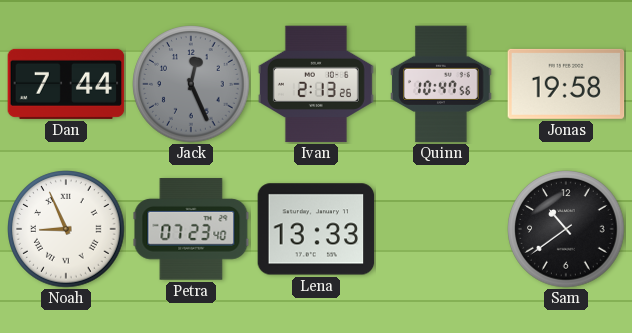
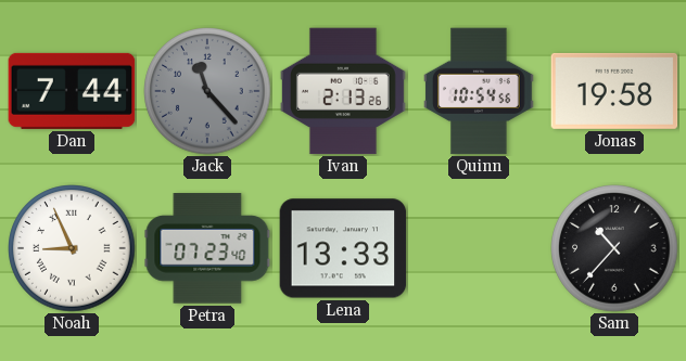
Jack: 12:26 -> 11:23 (207, 91)
Quinn: 10:47 -> 10:54 (479, 91)
Sam: 10:39 -> 10:37 (614, 248)
